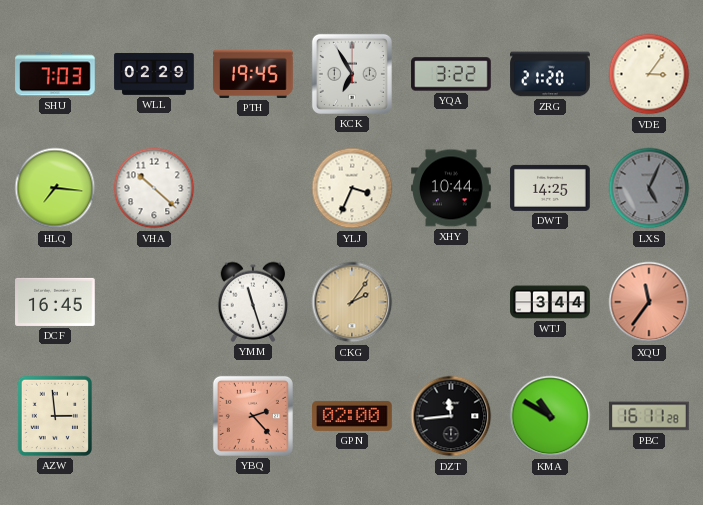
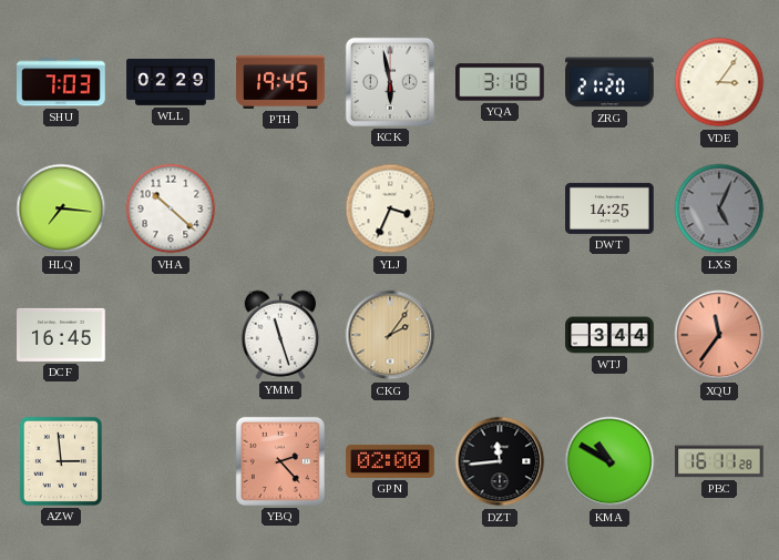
KCK: 6:55 -> 5:58 (390, 82)
YQA: 3:22 -> 3:18 (500, 82)
XHY: 10:44 -> none (451, 188)
